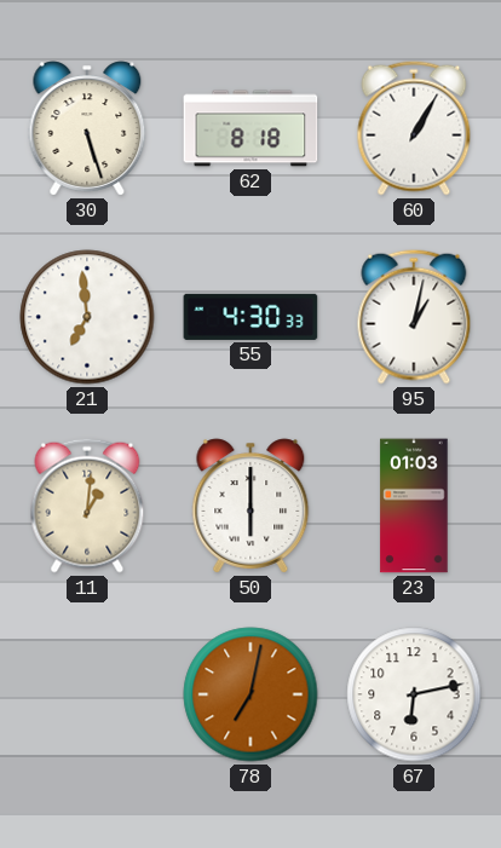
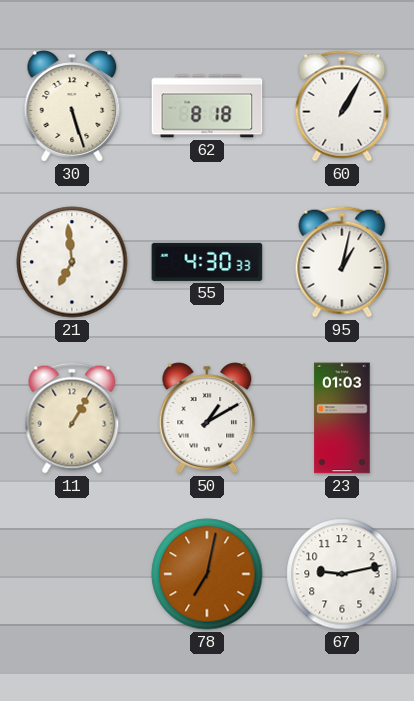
11: 1:01 -> 1:05 (72, 418)
50: 6:00 -> 1:10 (207, 418)
67: 6:13 -> 9:13 (342, 574)
